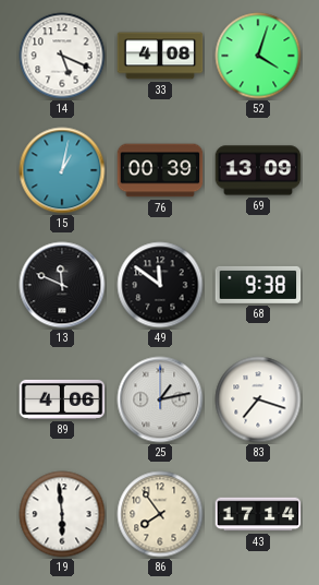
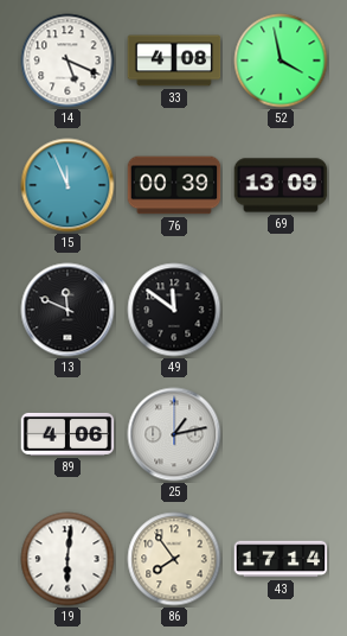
52: 4:03 -> 3:58 (281, 61)
15: 1:02 -> 11:56 (68, 185)
68: 9:38 -> none (258, 285)
83: 7:18 -> none (258, 399)
19: 5:59 -> 6:01 (68, 559)
